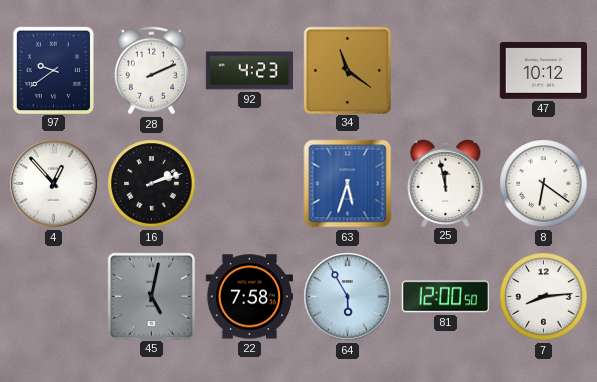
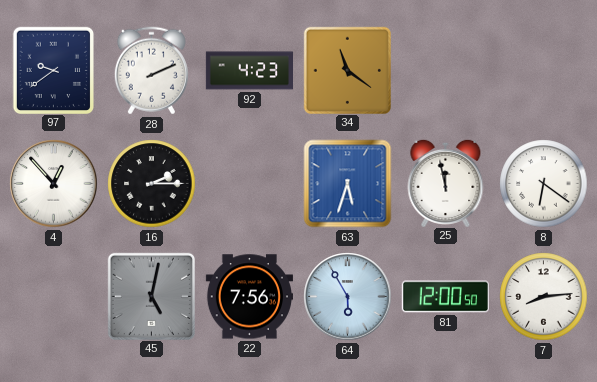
47: 10:12 -> none (543, 71)
16: 2:12 -> 2:15 (152, 184)
22: 7:58 -> 7:56 (249, 297)
